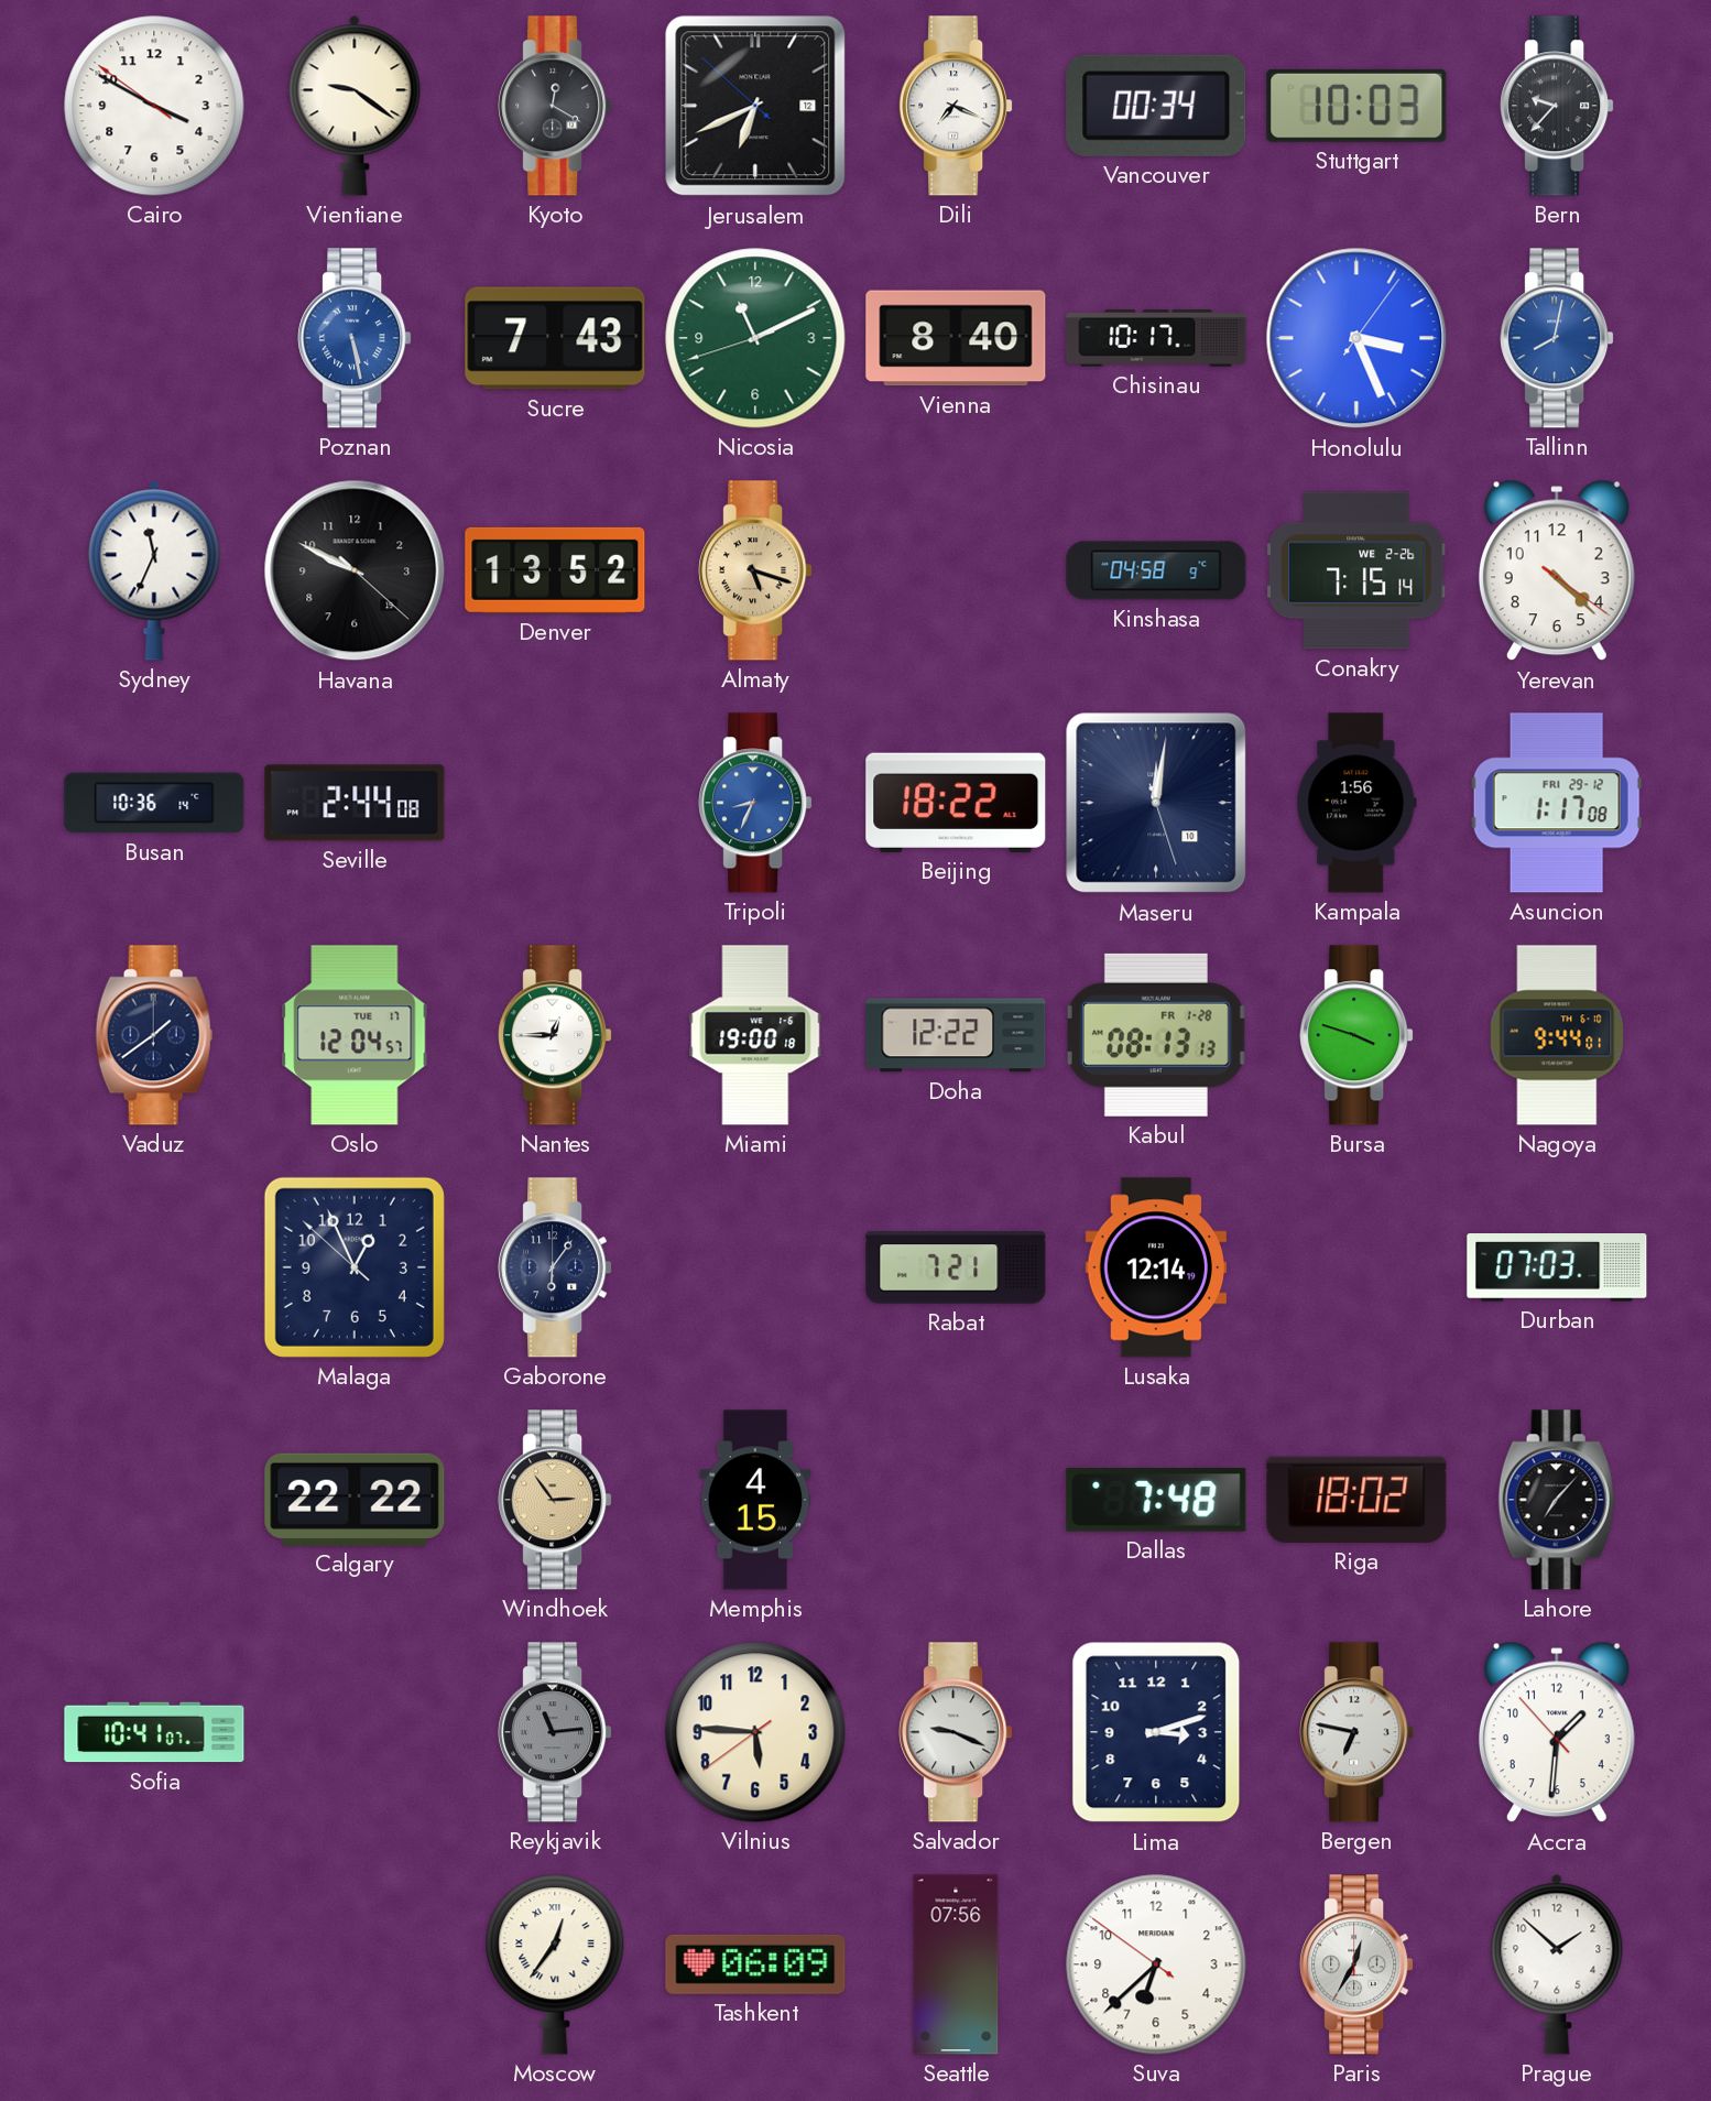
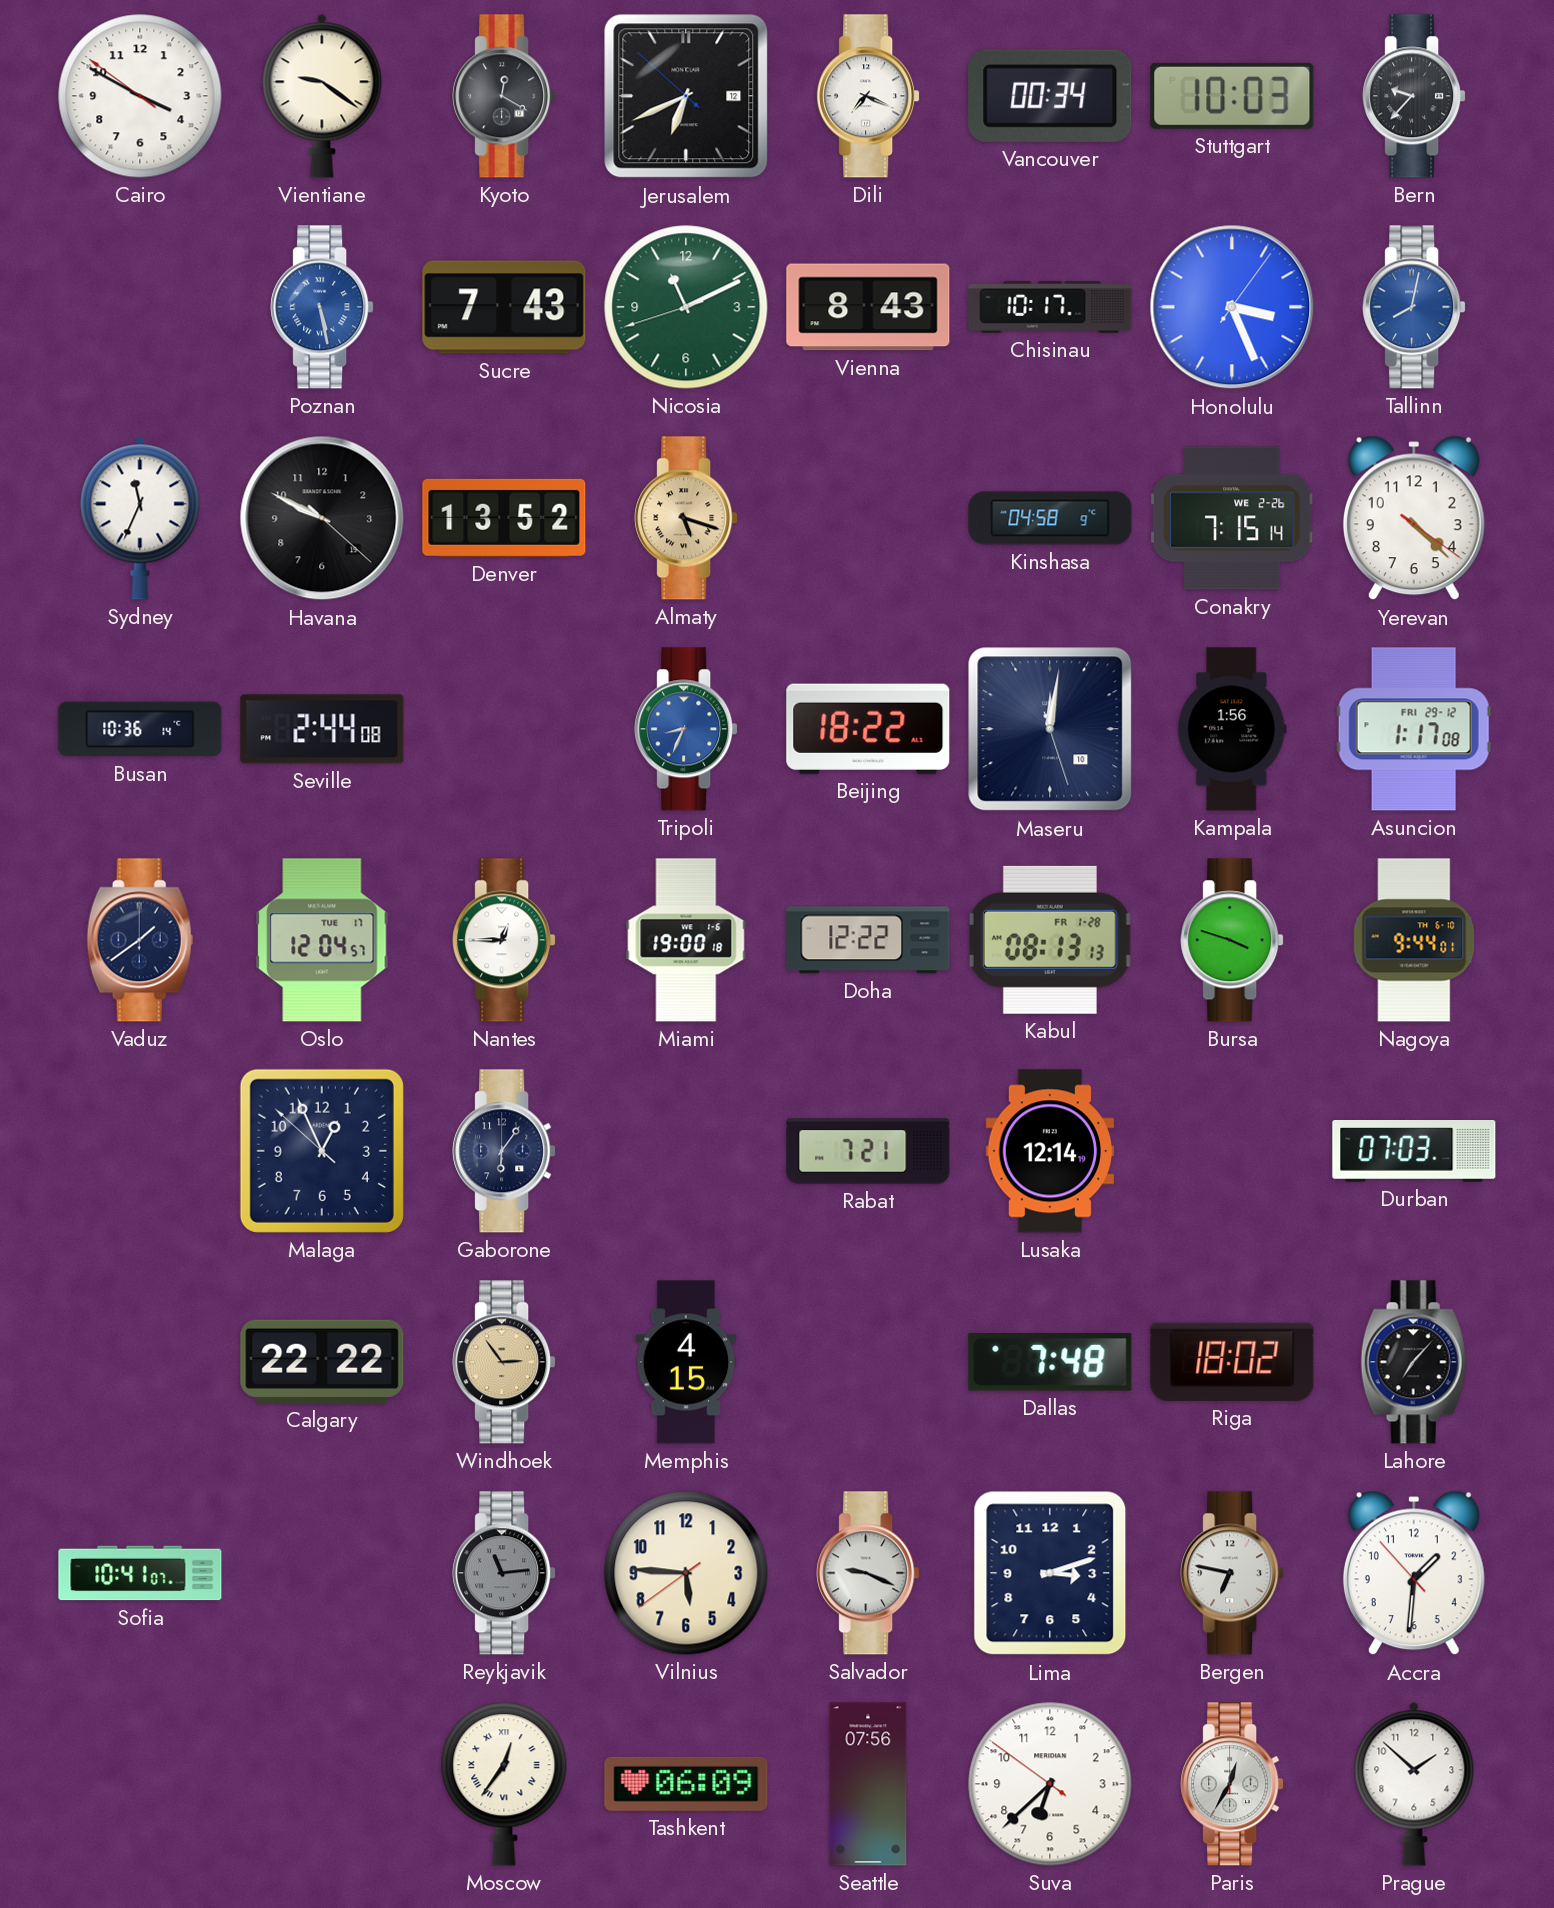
Vienna: 8:40 -> 8:43 (868, 307)
